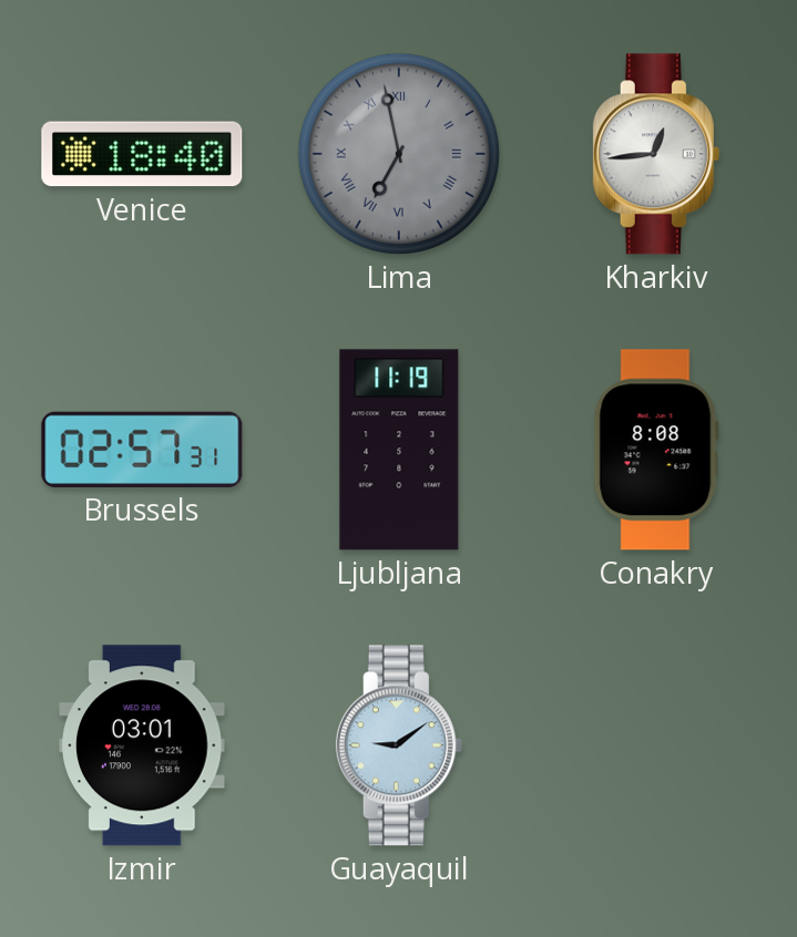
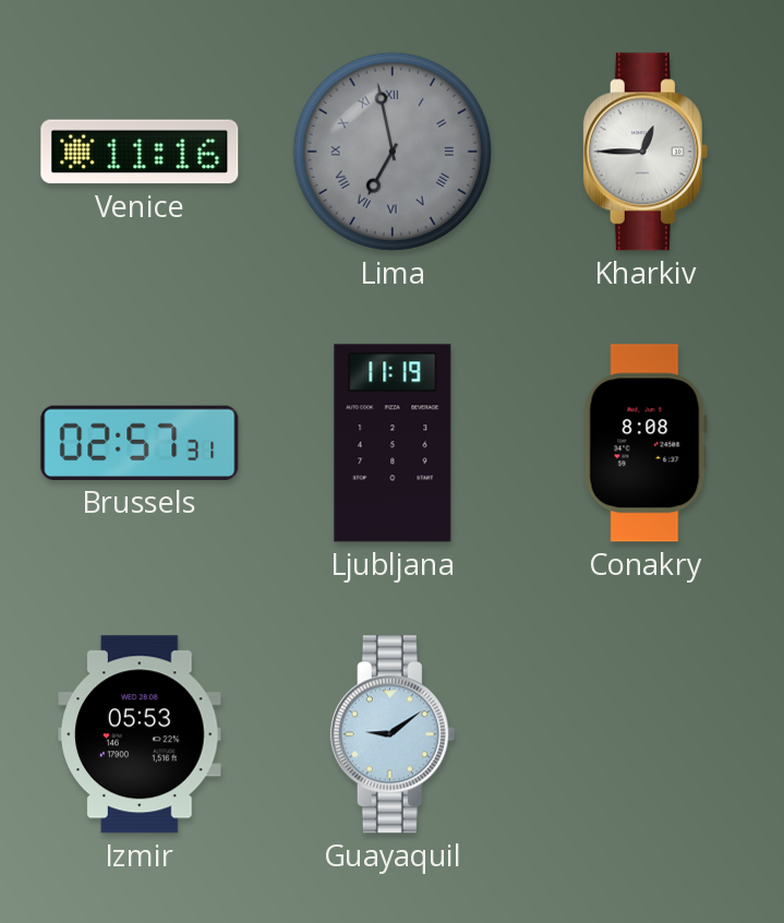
Venice: 18:40 -> 11:16 (140, 152)
Kharkiv: 12:44 -> 12:45 (646, 152)
Izmir: 03:01 -> 05:53 (140, 734)
